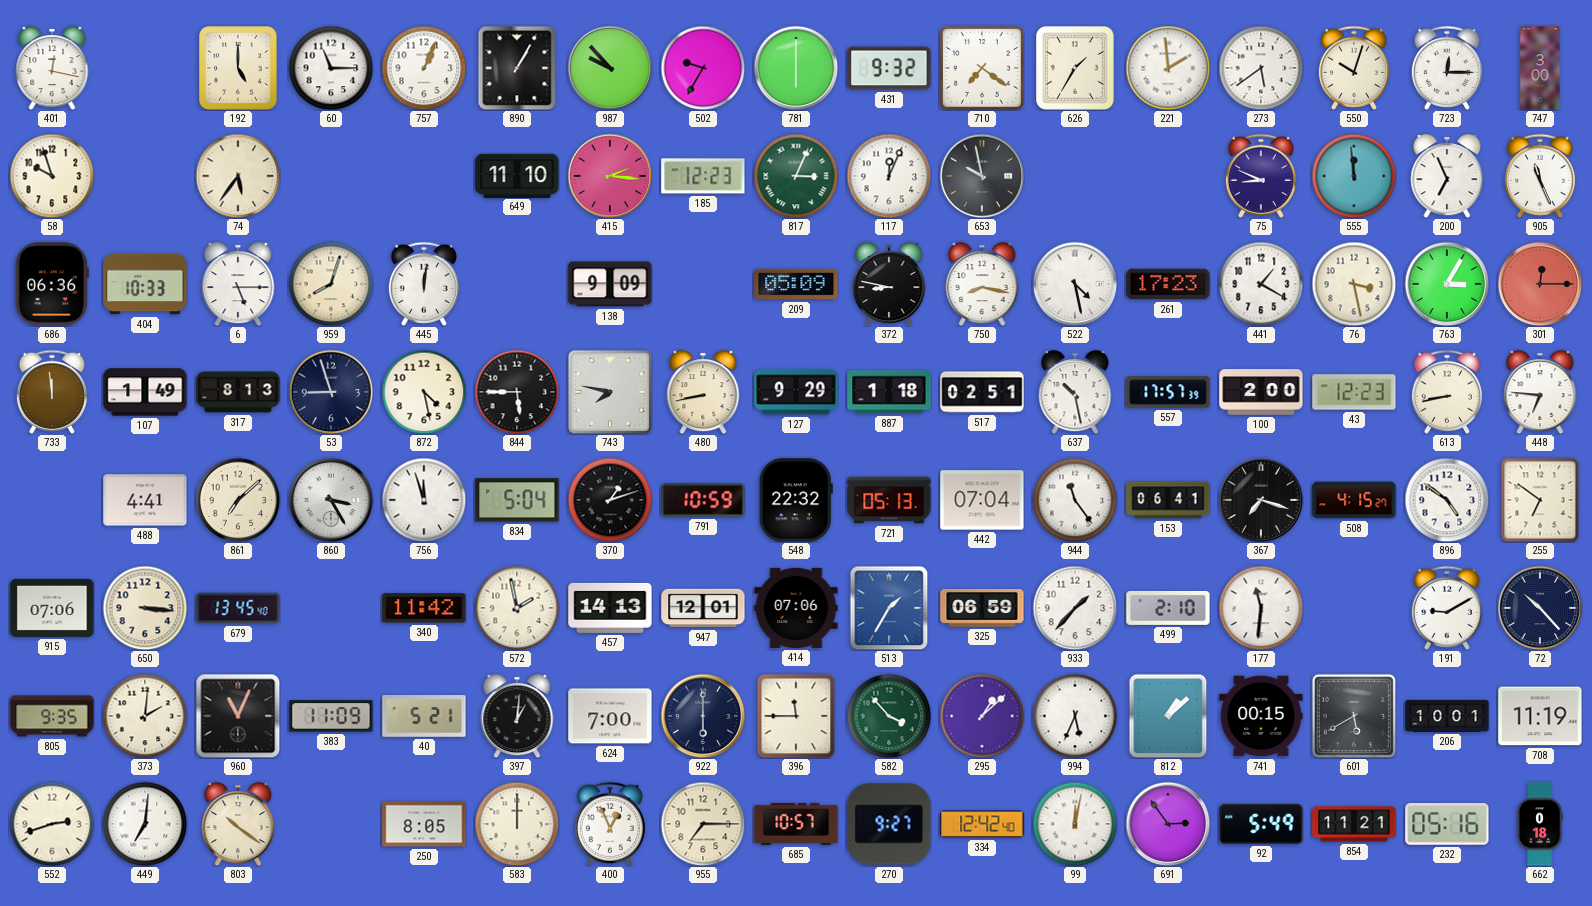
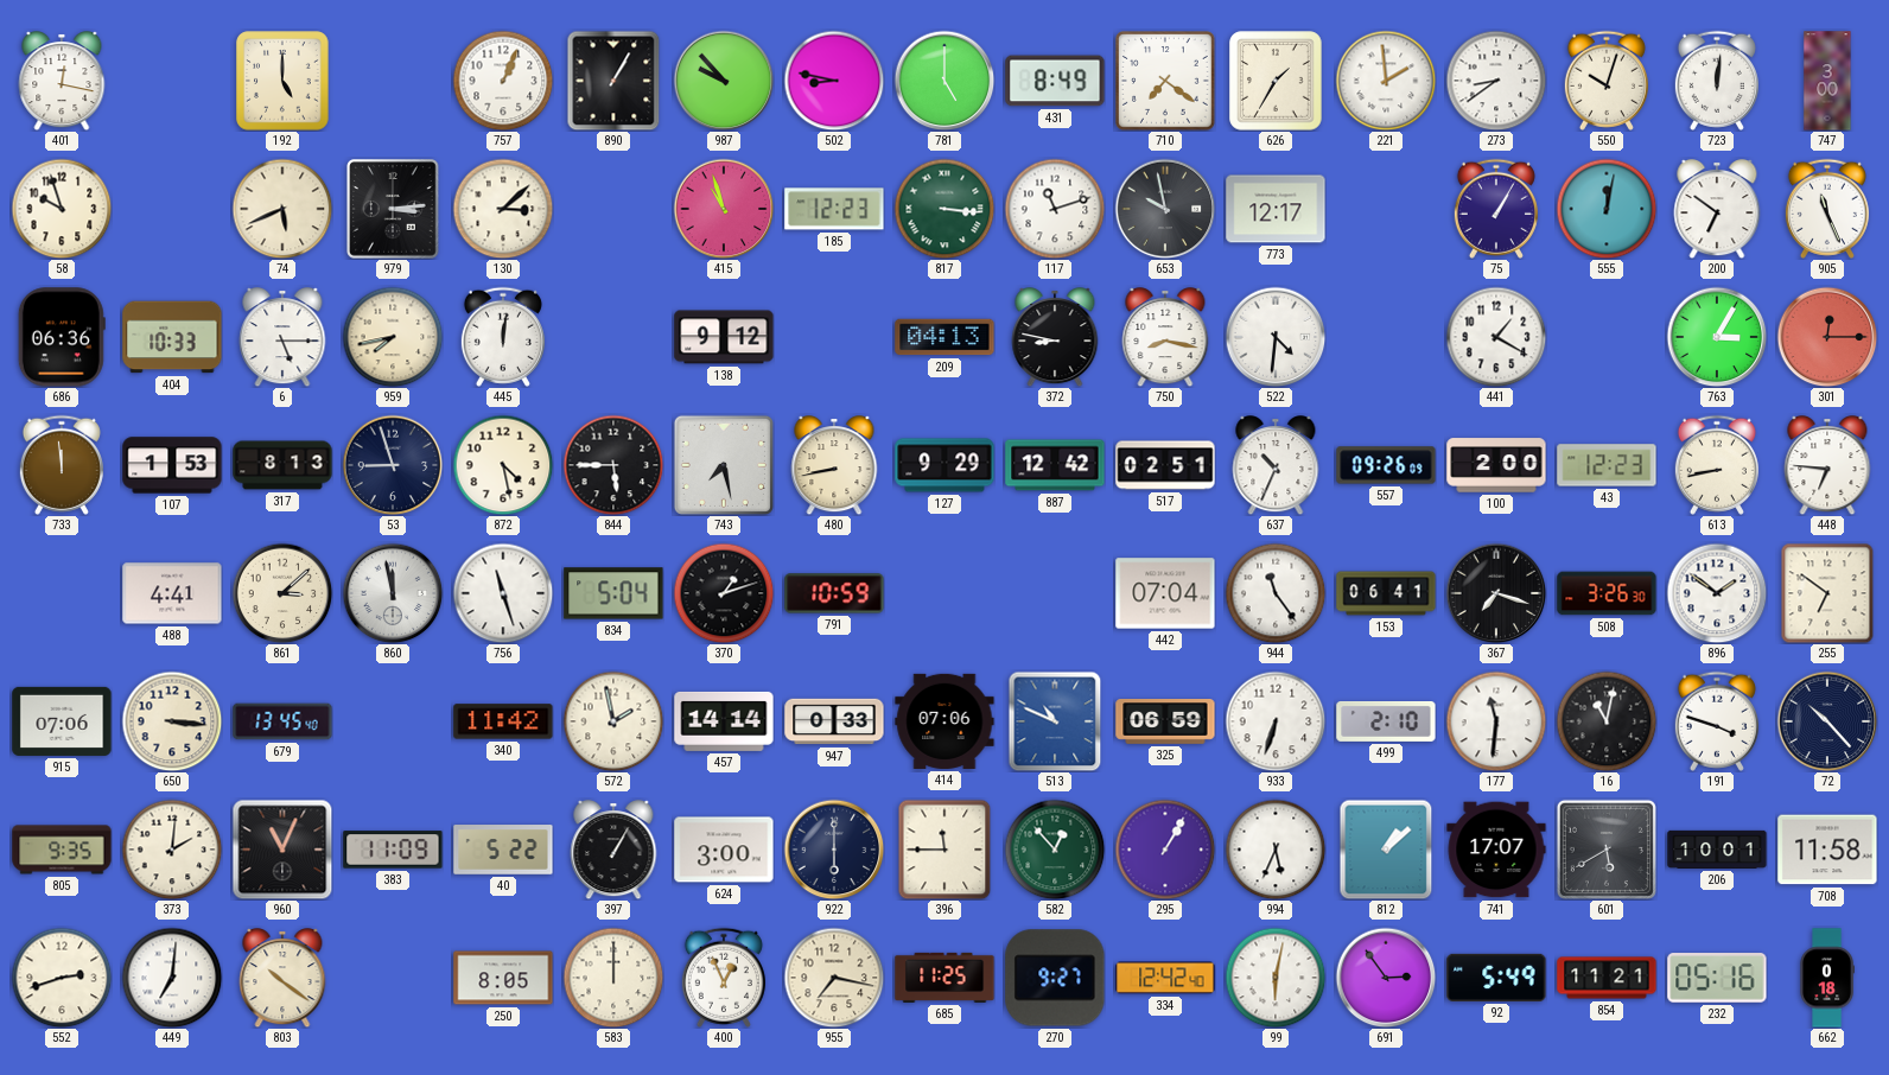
60: 11:15 -> none (331, 68)
502: 9:35 -> 8:47 (834, 81)
781: 6:00 -> 5:00 (944, 81)
431: 9:32 -> 8:49 (1055, 81)
273: 5:39 -> 8:39 (1496, 81)
723: 12:15 -> 12:01 (1717, 81)
74: 5:36 -> 5:41 (282, 209)
979: none -> 3:14 (393, 209)
130: none -> 3:08 (503, 209)
649: 11:10 -> none (517, 175)
415: 2:16 -> 10:57 (724, 209)
817: 3:04 -> 3:16 (944, 209)
117: 12:04 -> 11:12 (1055, 209)
773: none -> 12:17 (1276, 209)
75: 8:49 -> 1:05 (1496, 209)
555: 11:59 -> 12:02 (1607, 209)
200: 6:56 -> 6:51 (1717, 209)
959: 8:03 -> 7:43 (393, 337)
138: 9:09 -> 9:12 (724, 337)
209: 05:09 -> 04:13 (944, 337)
522: 4:28 -> 4:31 (1276, 337)
261: 17:23 -> none (1168, 284)
76: 3:28 -> none (1354, 284)
107: 1:49 -> 1:53 (172, 465)
743: 7:47 -> 7:28 (724, 465)
887: 1:18 -> 12:42 (1055, 465)
637: 10:28 -> 10:34 (1276, 465)
557: 17:57 -> 09:26 (1386, 465)
861: 7:08 -> 3:08 (282, 593)
860: 3:25 -> 11:58 (393, 593)
756: 11:57 -> 11:27 (503, 593)
548: 22:32 -> none (796, 500)
721: 05:13 -> none (889, 500)
508: 4:15 -> 3:26 (1607, 593)
896: 4:51 -> 1:51 (1717, 593)
457: 14:13 -> 14:14 (724, 721)
947: 12:01 -> 0:33 (834, 721)
513: 1:35 -> 10:49 (1055, 721)
933: 1:37 -> 6:33 (1276, 721)
16: none -> 11:02 (1607, 721)
191: 9:10 -> 3:48 (1717, 721)
40: 5:21 -> 5:22 (503, 850)
397: 1:01 -> 1:05 (613, 850)
624: 7:00 -> 3:00 (724, 850)
582: 3:53 -> 12:53 (1055, 850)
295: 1:08 -> 1:05 (1165, 850)
741: 00:15 -> 17:07 (1496, 850)
708: 11:19 -> 11:58 (1827, 850)
955: 7:15 -> 7:17 (834, 978)
685: 10:57 -> 11:25 (944, 978)
99: 12:02 -> 6:02 (1276, 978)
